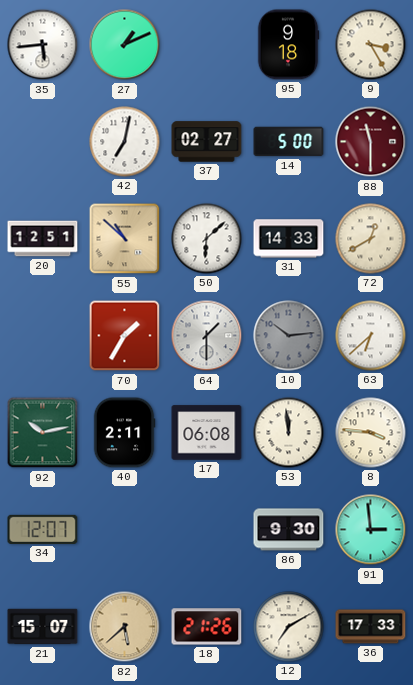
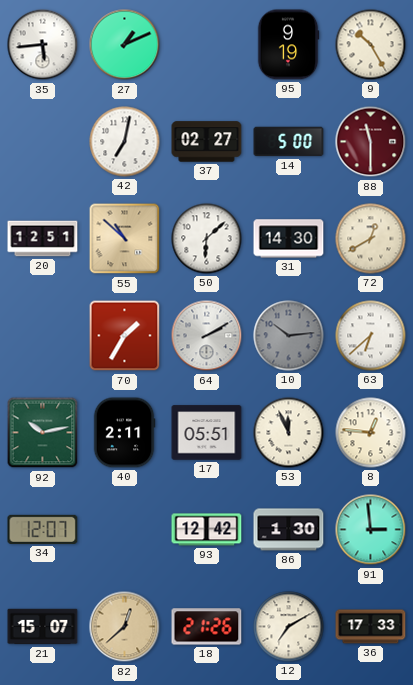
95: 9:18 -> 9:19 (288, 45)
9: 3:25 -> 10:25 (371, 45)
31: 14:33 -> 14:30 (289, 239)
64: 1:30 -> 2:10 (207, 336)
17: 06:08 -> 05:51 (207, 433)
53: 11:59 -> 11:56 (289, 433)
8: 3:46 -> 12:46 (371, 433)
93: none -> 12:42 (207, 530)
86: 9:30 -> 1:30 (289, 530)
82: 5:38 -> 12:38 (125, 627)
